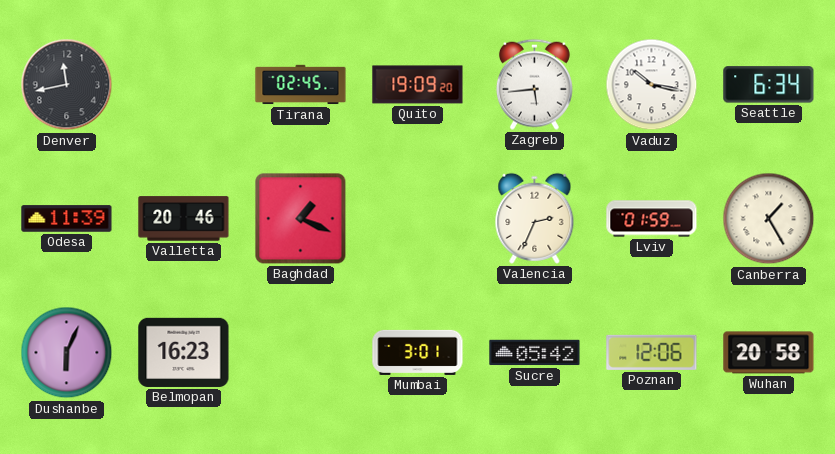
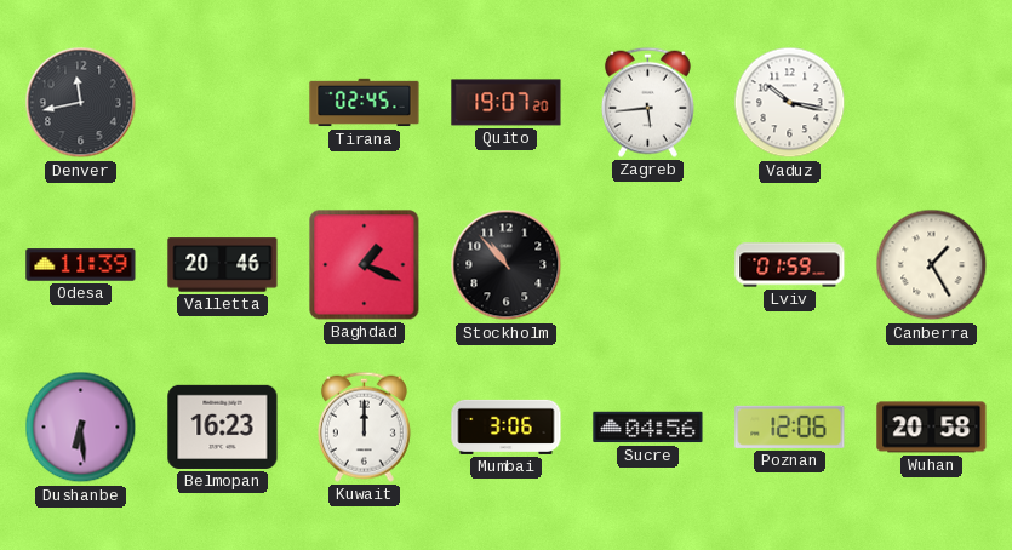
Quito: 19:09 -> 19:07 (507, 103)
Seattle: 6:34 -> none (769, 85)
Stockholm: none -> 10:53 (507, 265)
Valencia: 2:34 -> none (535, 218)
Dushanbe: 6:04 -> 6:29 (81, 428)
Kuwait: none -> 12:00 (364, 426)
Mumbai: 3:01 -> 3:06 (507, 426)
Sucre: 05:42 -> 04:56 (648, 428)
